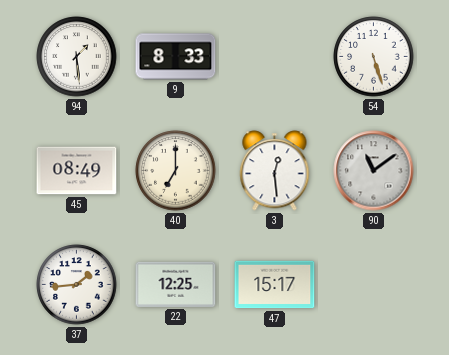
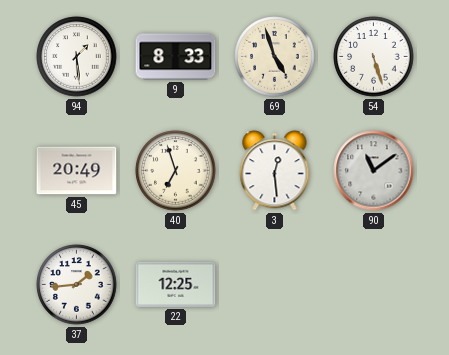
69: none -> 4:57 (275, 57)
45: 08:49 -> 20:49 (77, 171)
40: 7:00 -> 6:57 (176, 171)
47: 15:17 -> none (275, 285)
